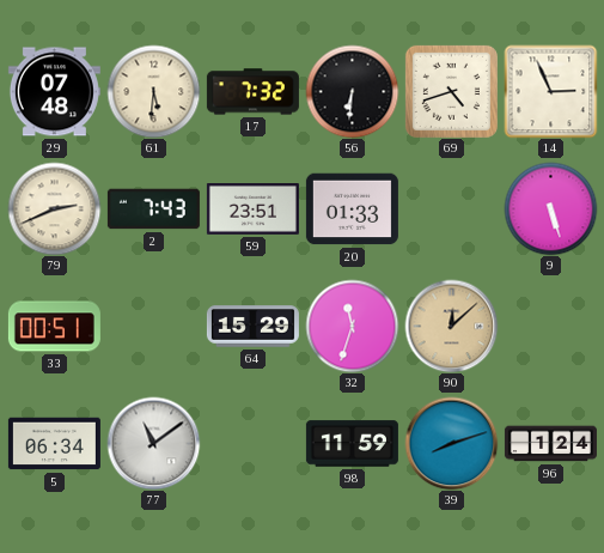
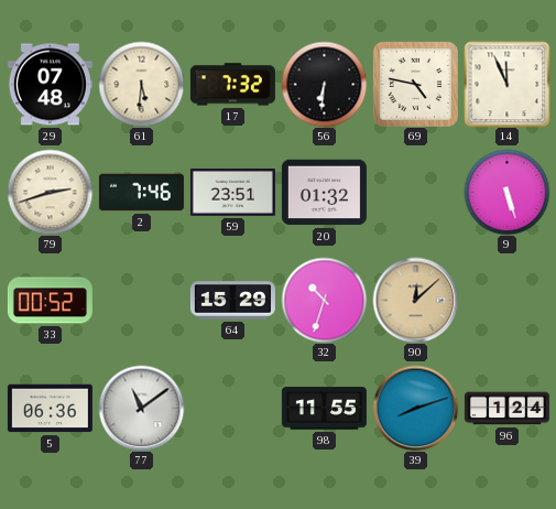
69: 4:42 -> 4:47 (415, 84)
14: 2:56 -> 11:56 (506, 84)
79: 2:41 -> 2:42 (50, 192)
2: 7:43 -> 7:46 (141, 193)
20: 01:33 -> 01:32 (324, 193)
33: 00:51 -> 00:52 (50, 301)
32: 11:33 -> 10:33 (324, 300)
5: 06:34 -> 06:36 (50, 409)
98: 11:59 -> 11:55 (324, 409)
